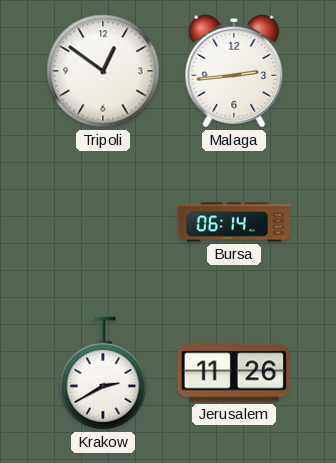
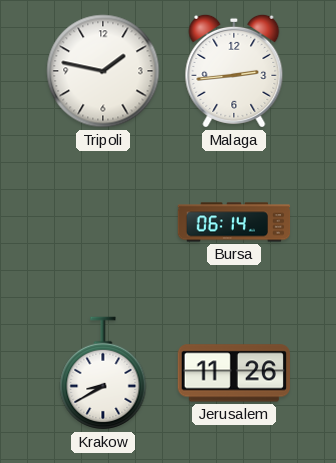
Tripoli: 12:51 -> 1:47 (103, 71)
Krakow: 2:40 -> 8:40 (103, 373)
